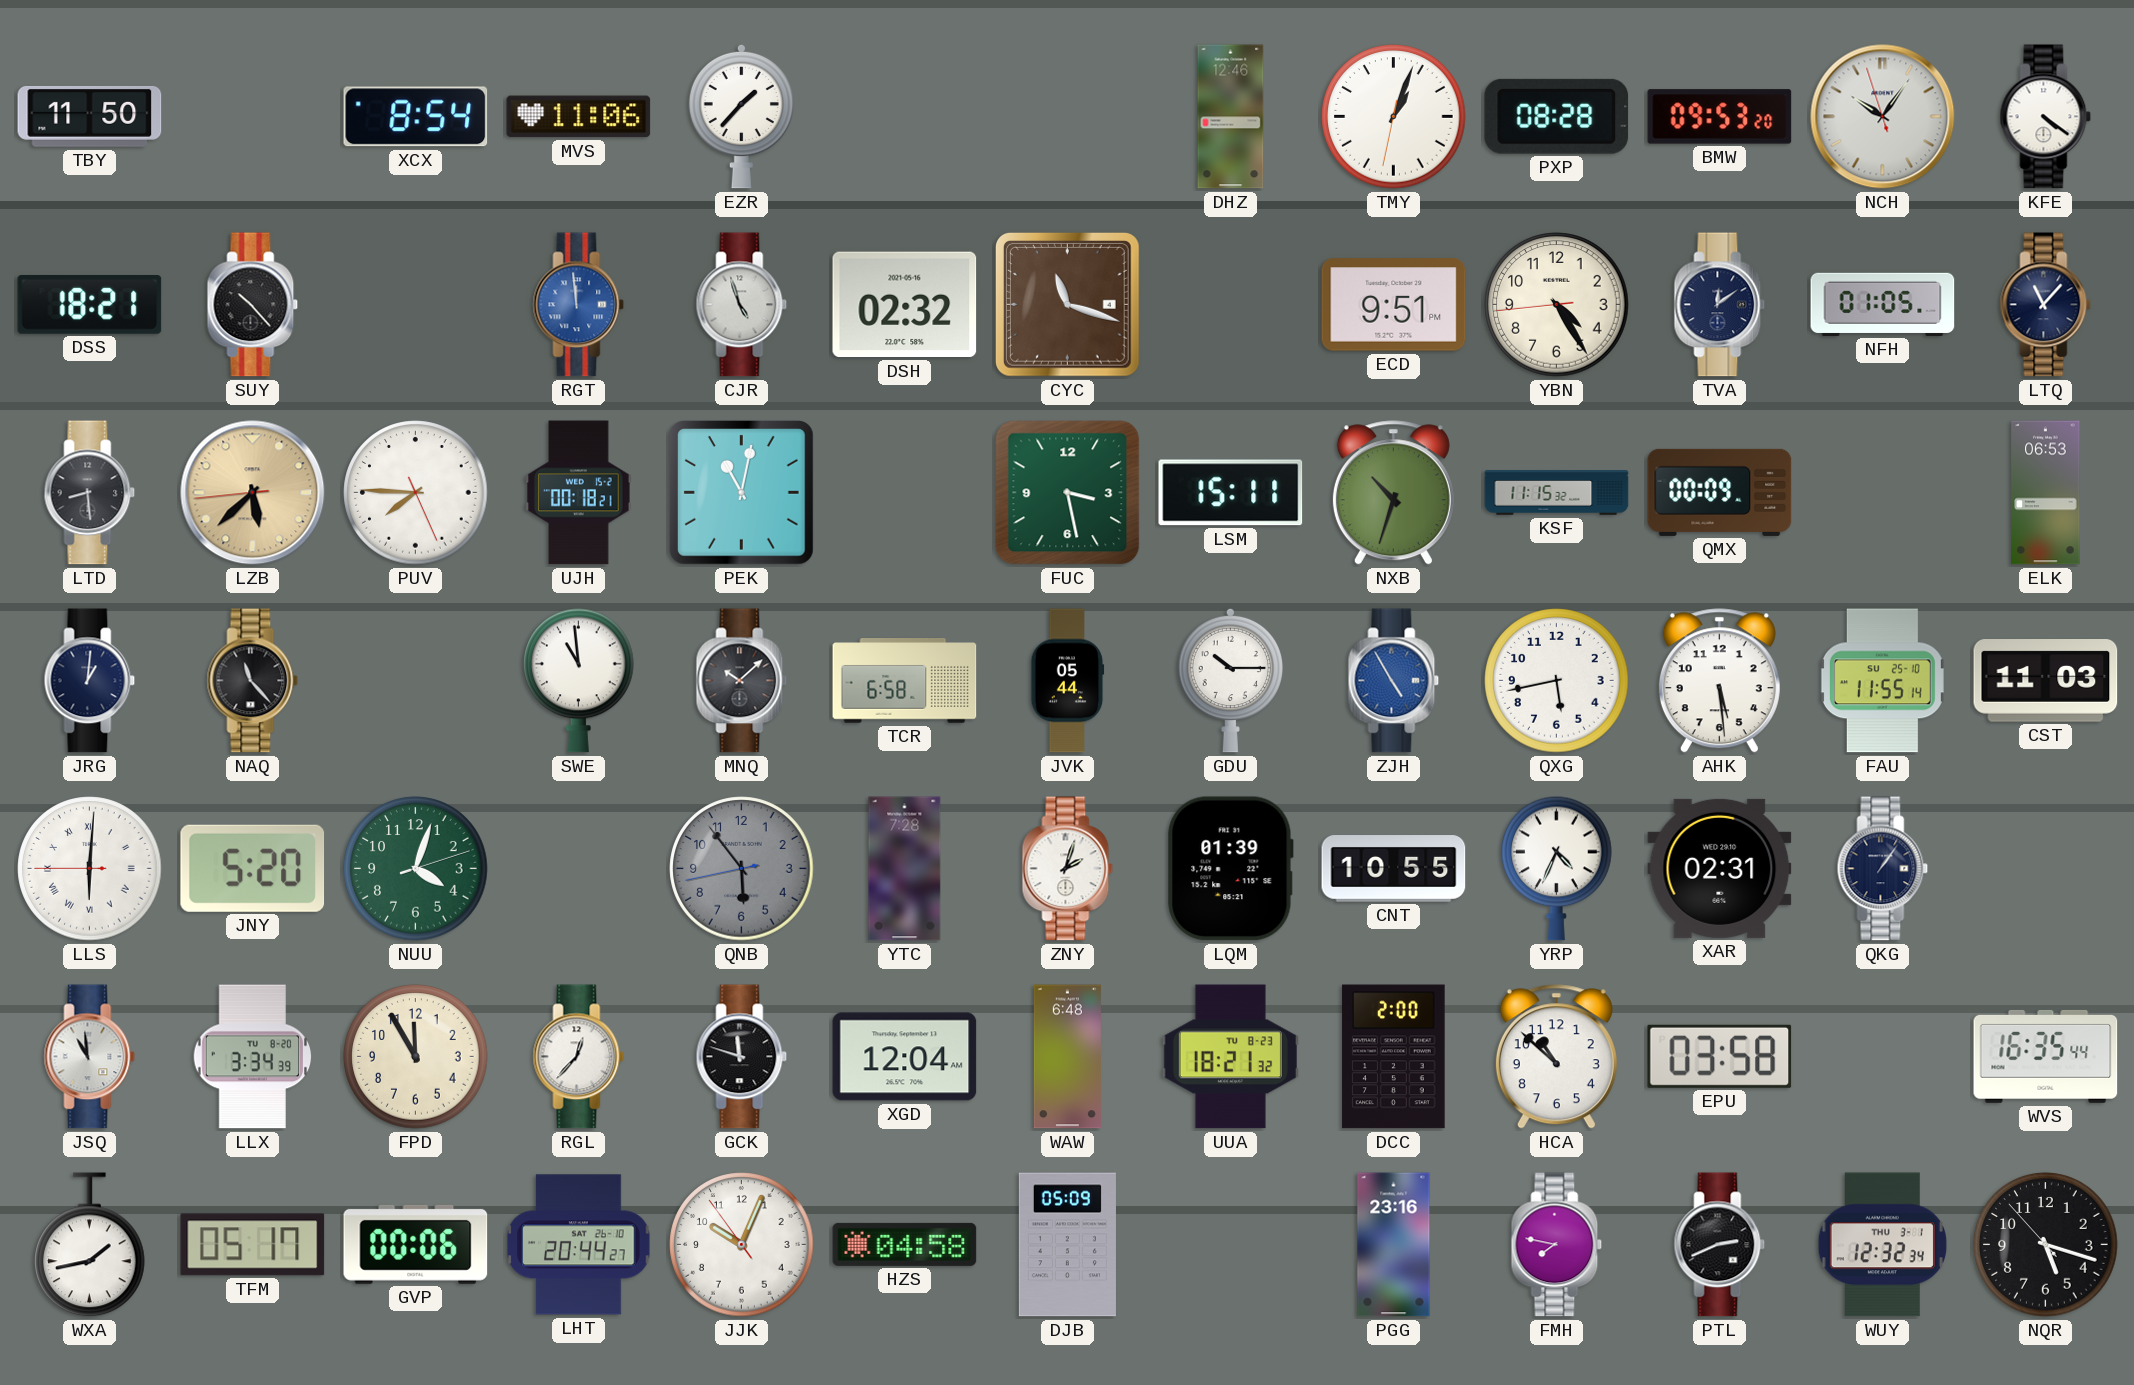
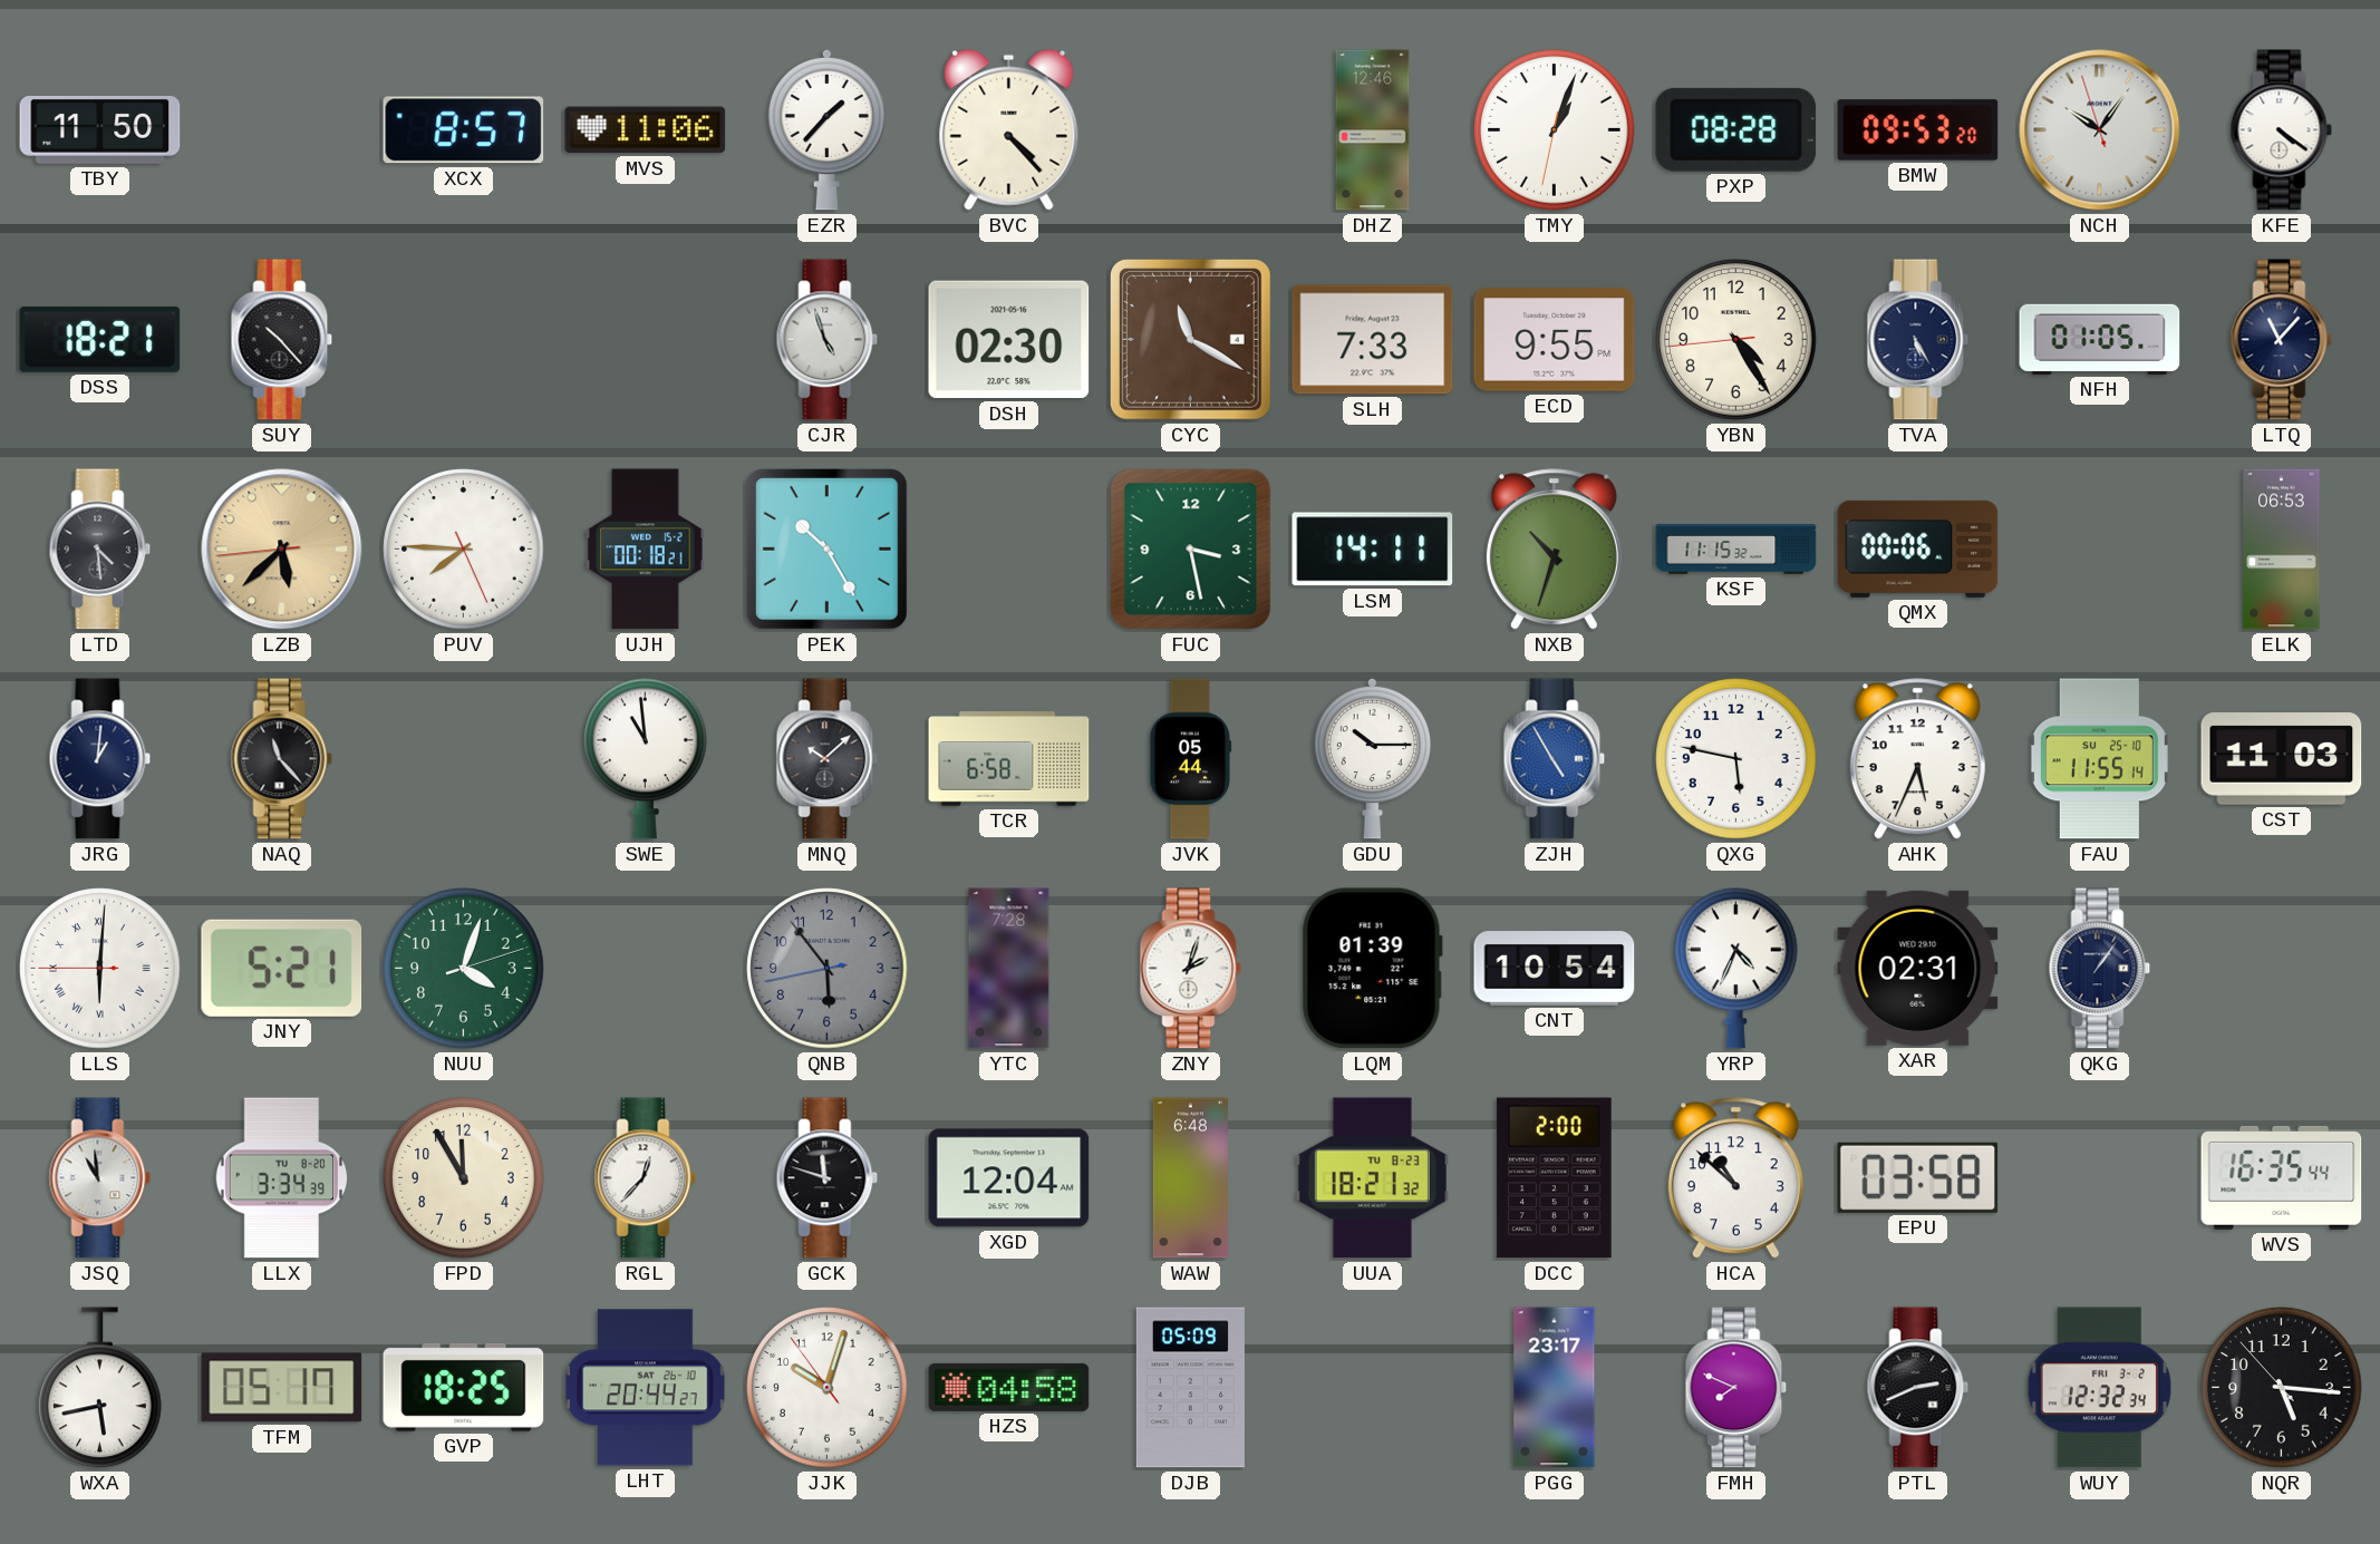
XCX: 8:54 -> 8:57 (464, 130)
BVC: none -> 4:23 (1009, 129)
RGT: 11:59 -> none (579, 305)
DSH: 02:32 -> 02:30 (1009, 340)
CYC: 11:18 -> 11:20 (1190, 339)
SLH: none -> 7:33 (1373, 340)
ECD: 9:51 -> 9:55 (1555, 340)
TVA: 12:09 -> 5:25 (1918, 340)
LTD: 8:29 -> 4:29 (100, 550)
PEK: 11:02 -> 10:25 (826, 548)
LSM: 15:11 -> 14:11 (1373, 550)
QMX: 00:09 -> 00:06 (1918, 548)
QXG: 5:43 -> 5:47 (1736, 759)
AHK: 5:29 -> 5:34 (1917, 759)
JNY: 5:20 -> 5:21 (281, 968)
CNT: 10:55 -> 10:54 (1555, 969)
WXA: 1:43 -> 5:43 (100, 1388)
GVP: 00:06 -> 18:25 (464, 1387)
JJK: 10:03 -> 10:02 (828, 1388)
PGG: 23:16 -> 23:17 (1555, 1388)
FMH: 7:47 -> 7:49 (1736, 1388)
WUY date: THU 3-1 -> FRI 3-2 (2099, 1388)
NQR: 5:17 -> 5:15 (2282, 1388)
